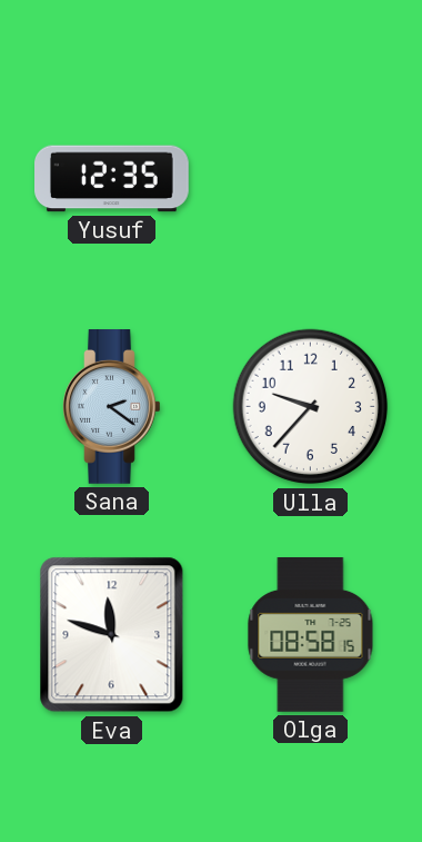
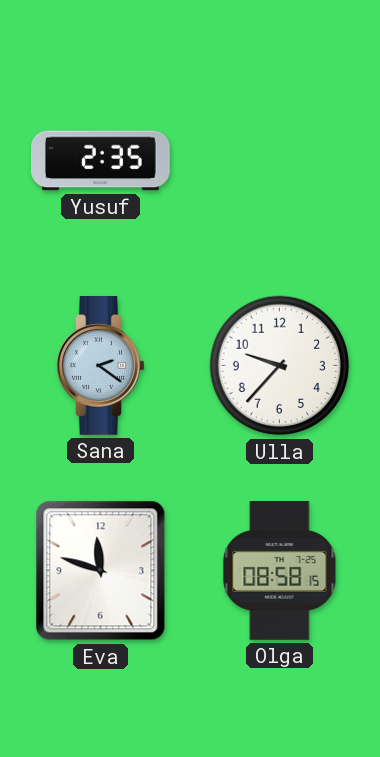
Yusuf: 12:35 -> 2:35 (101, 161)
